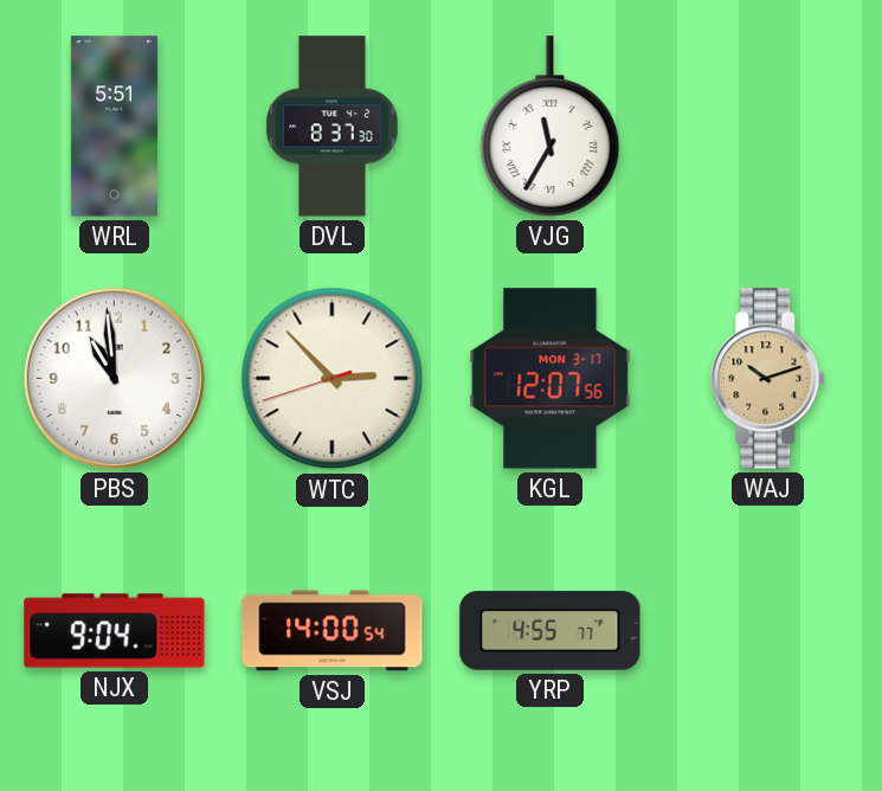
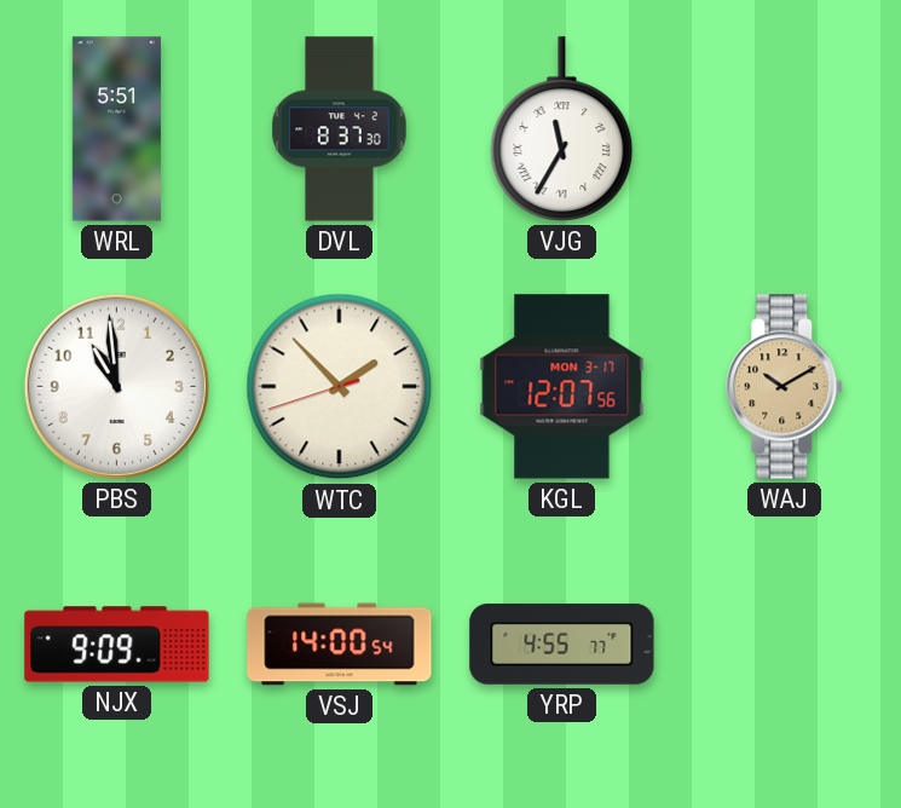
WTC: 2:52 -> 1:52 (340, 387)
WAJ: 10:12 -> 10:10 (785, 387)
NJX: 9:04 -> 9:09 (117, 645)
